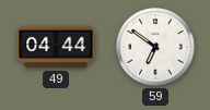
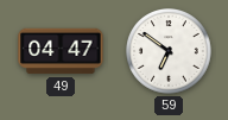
49: 04:44 -> 04:47 (61, 51)
